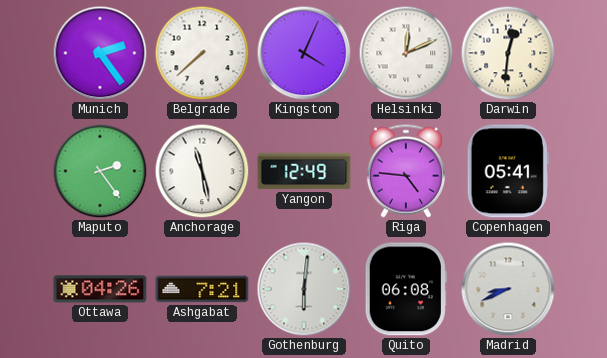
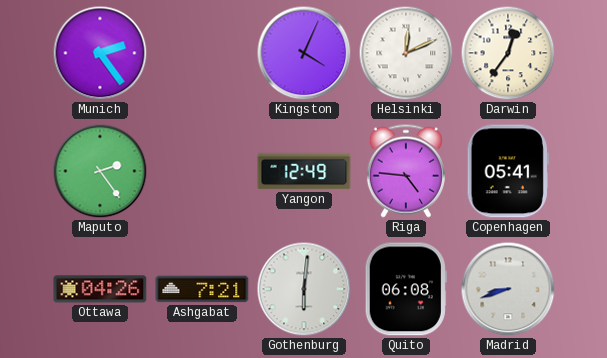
Belgrade: 7:38 -> none (202, 53)
Darwin: 12:31 -> 12:36 (508, 53)
Anchorage: 11:28 -> none (202, 171)
Madrid: 8:41 -> 8:42 (508, 289)
